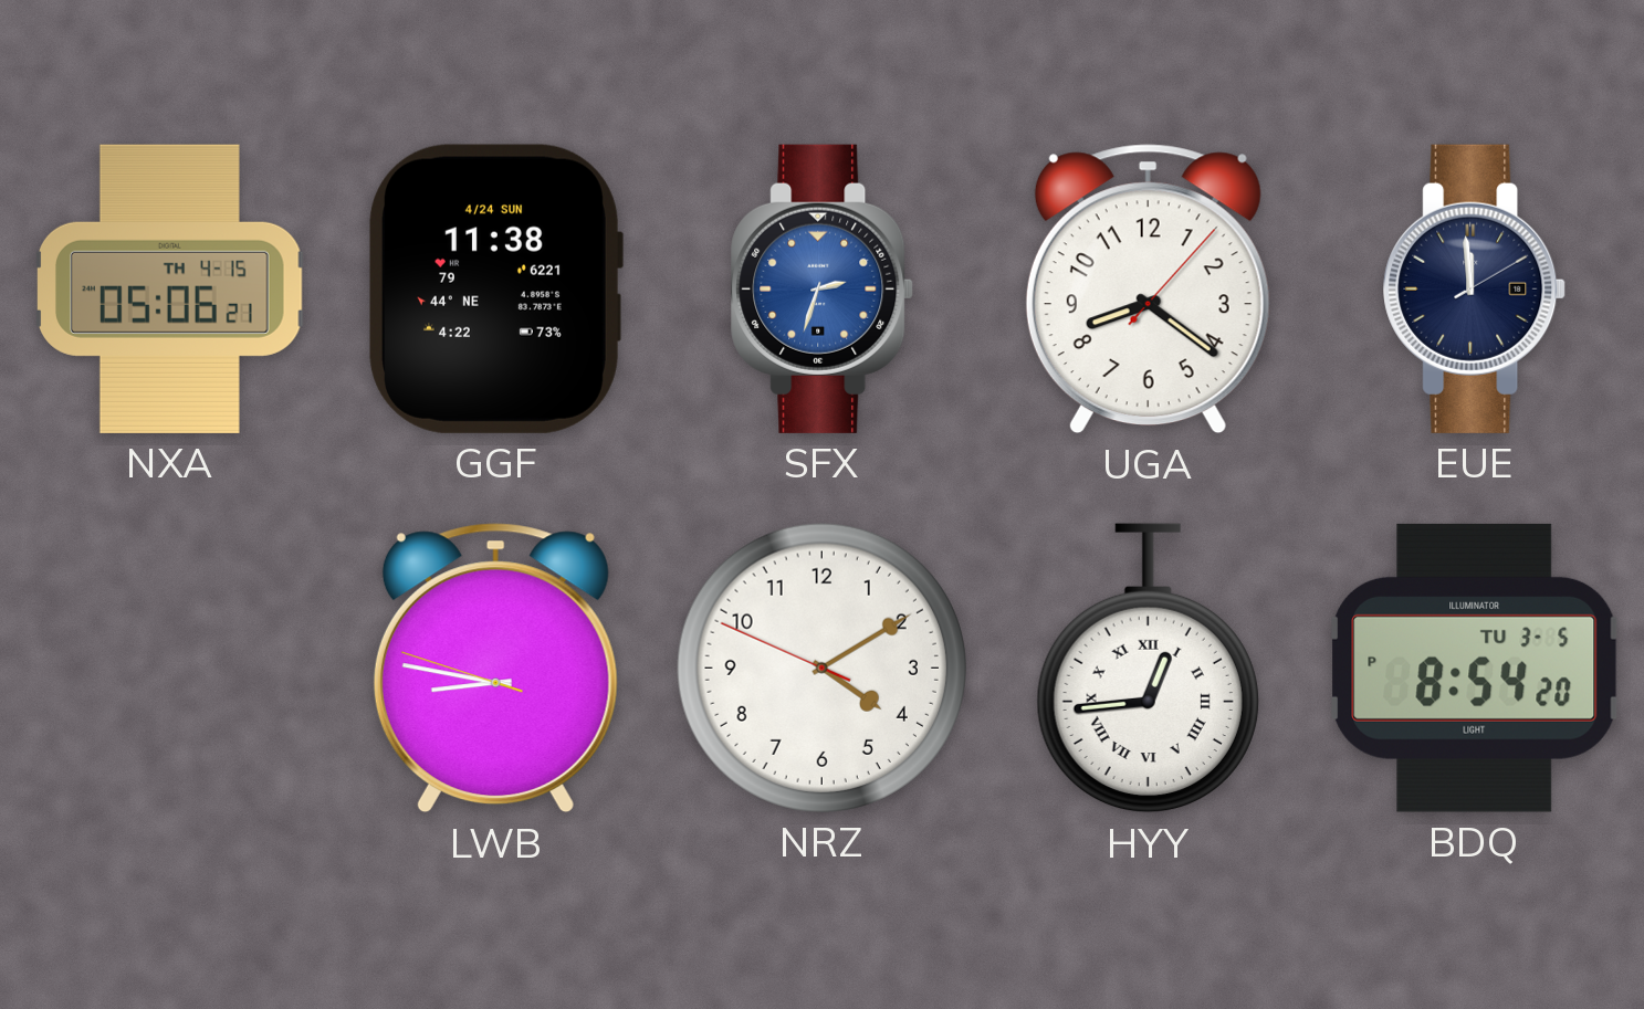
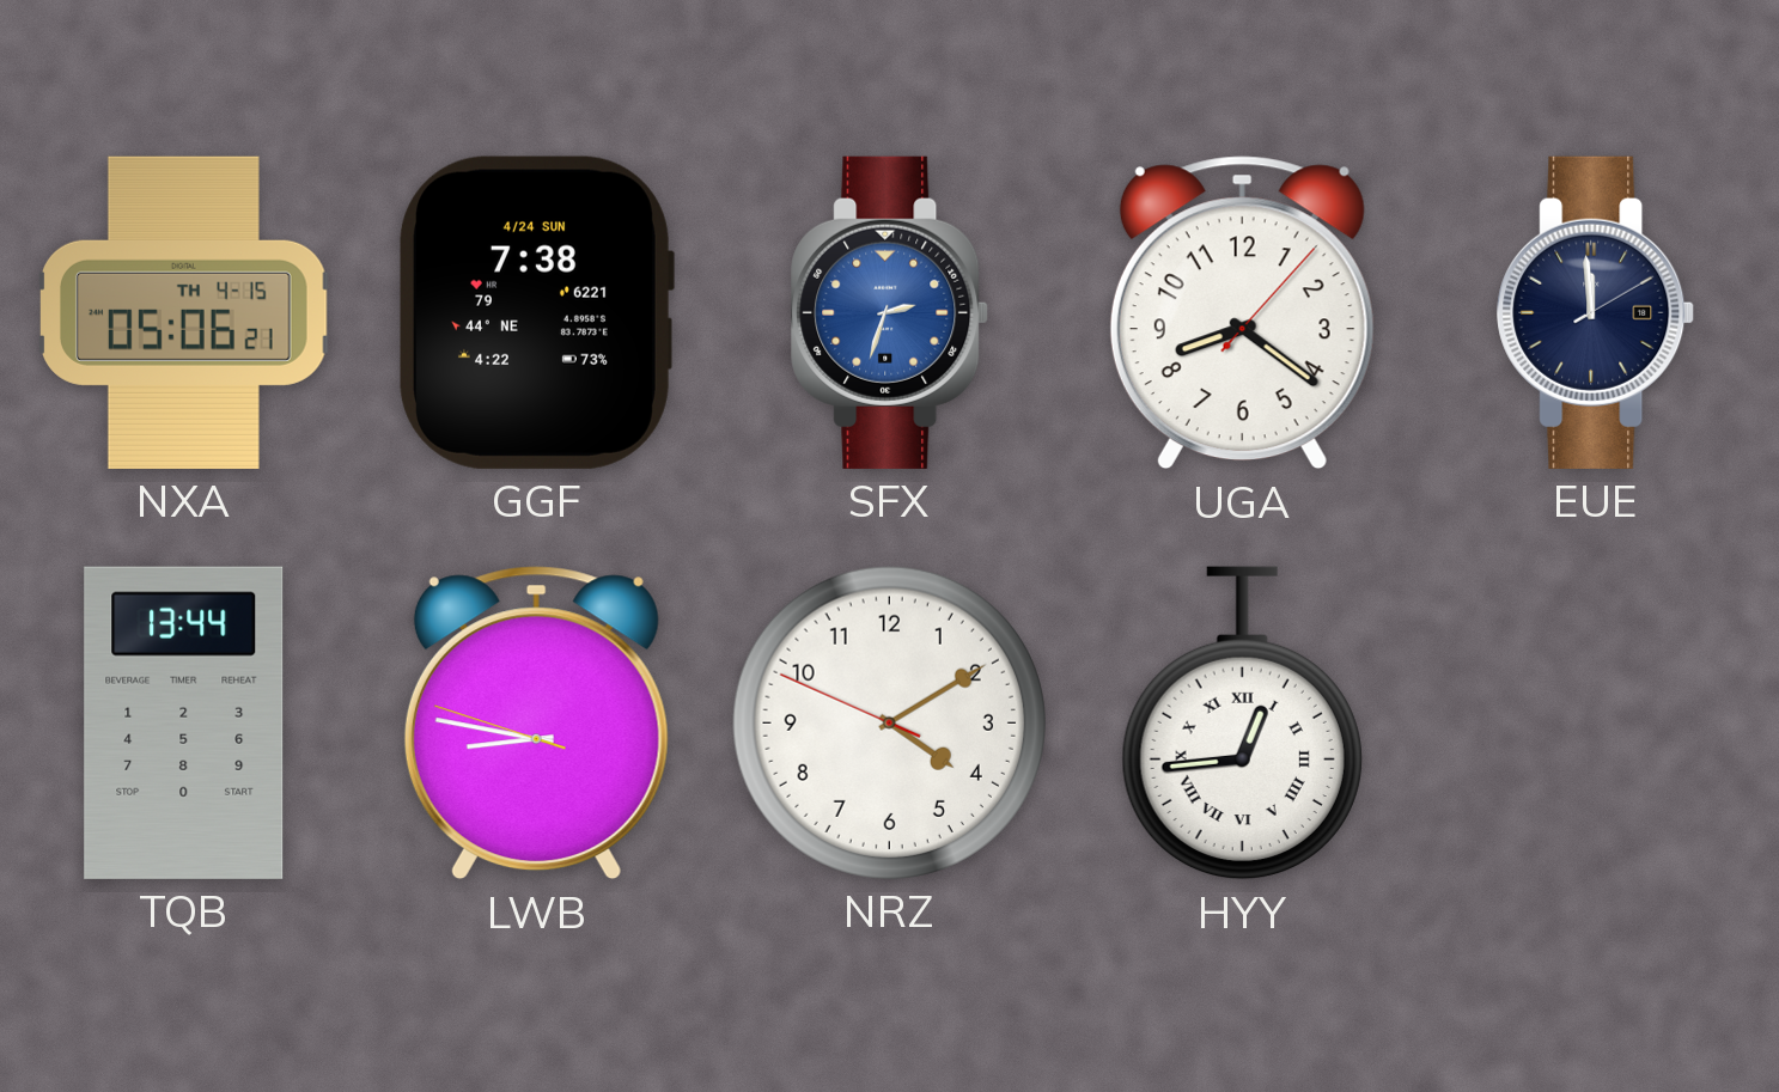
GGF: 11:38 -> 7:38 (537, 312)
TQB: none -> 13:44 (184, 722)
BDQ: 8:54 -> none (1475, 668)
